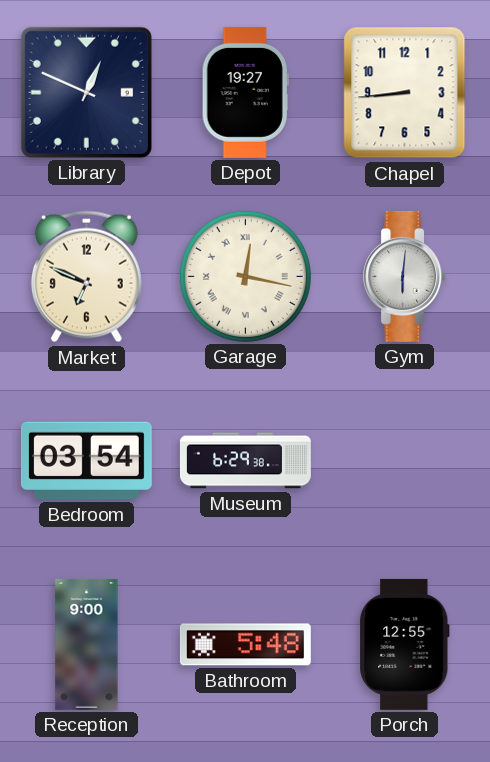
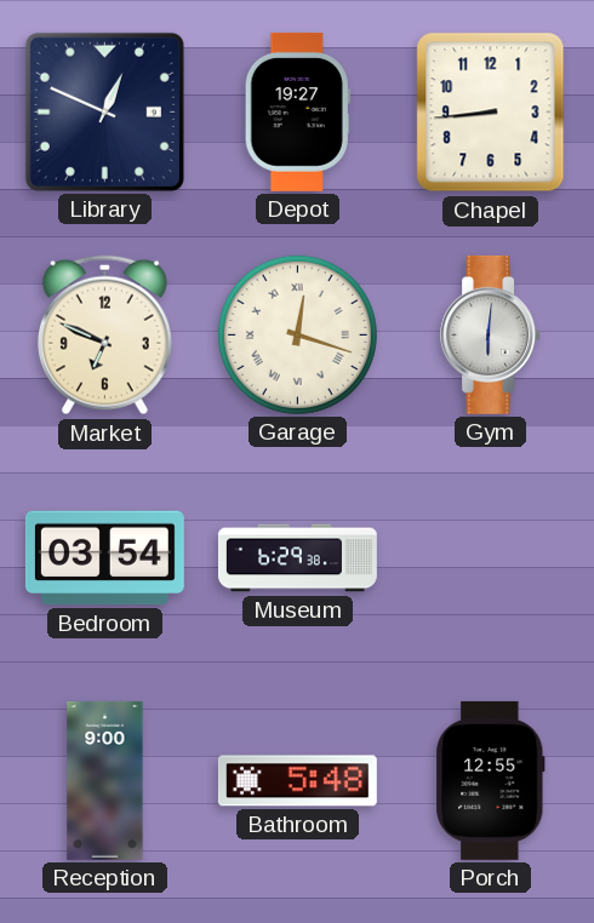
Garage: 12:17 -> 12:18 (297, 334)
